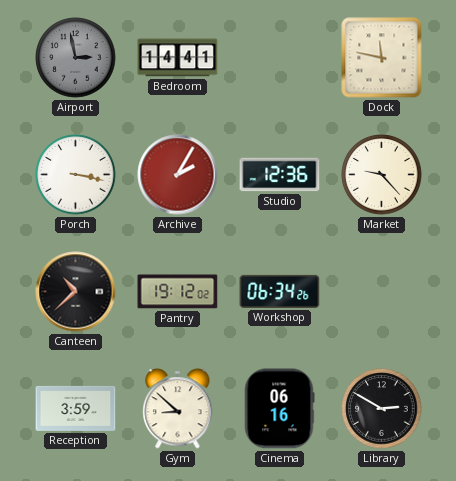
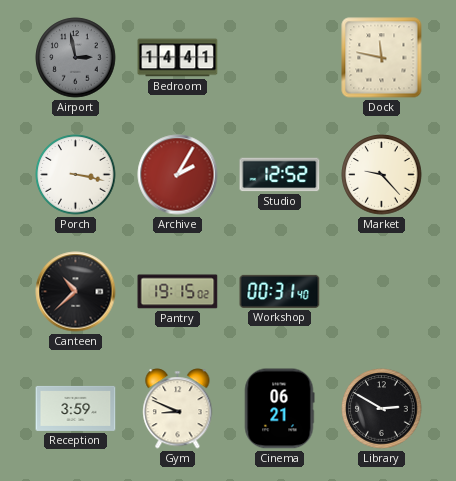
Studio: 12:36 -> 12:52 (280, 175)
Pantry: 19:12 -> 19:15 (178, 292)
Workshop: 06:34 -> 00:31 (280, 291)
Gym: 8:52 -> 8:49 (178, 409)
Cinema: 06:16 -> 06:21 (279, 409)
